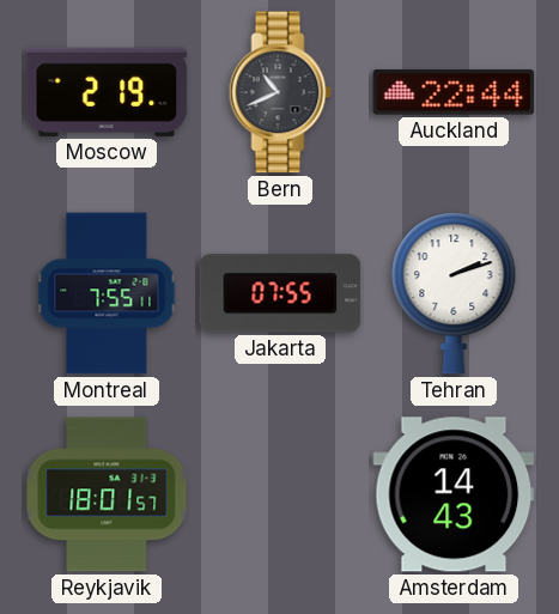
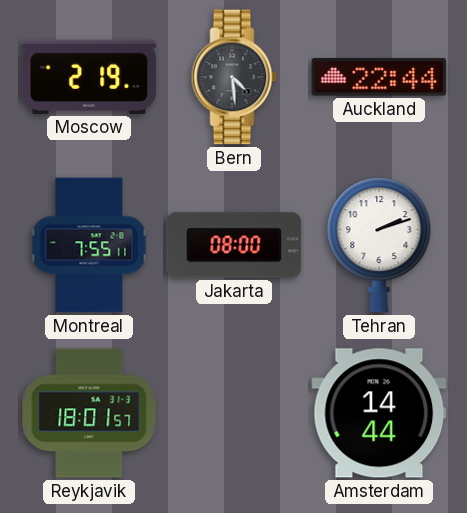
Bern: 10:41 -> 4:29 (234, 77)
Jakarta: 07:55 -> 08:00 (234, 245)
Amsterdam: 14:43 -> 14:44 (379, 413)
